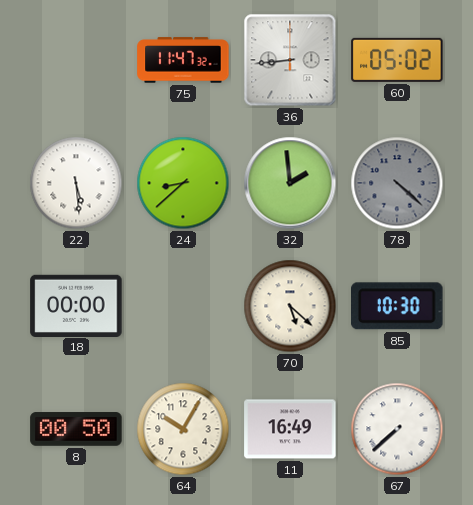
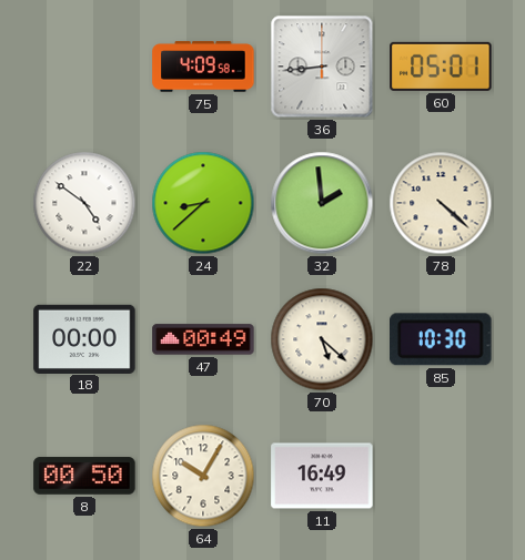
75: 11:47 -> 4:09 (203, 67)
60: 05:02 -> 05:01 (441, 67)
22: 5:29 -> 4:51 (84, 203)
78 dial: grey -> cream (441, 203)
47: none -> 00:49 (203, 339)
67: 7:38 -> none (397, 429)
